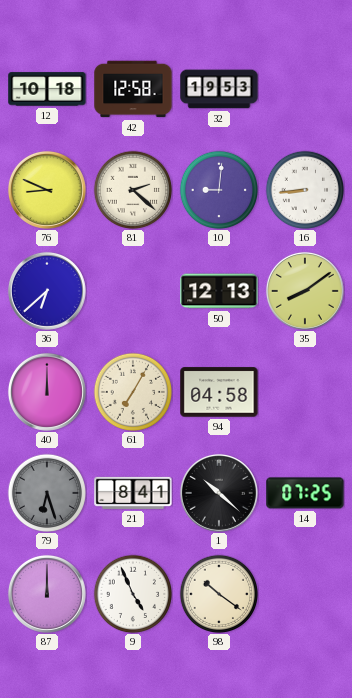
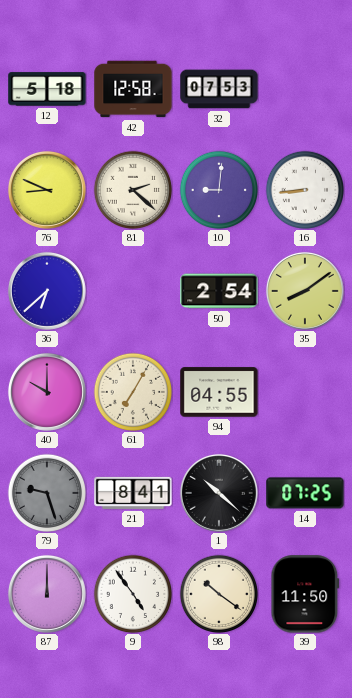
12: 10:18 -> 5:18 (47, 89)
32: 19:53 -> 07:53 (219, 89)
50: 12:13 -> 2:54 (219, 291)
40: 12:00 -> 10:00 (47, 392)
94: 04:58 -> 04:55 (219, 392)
79: 6:27 -> 9:27 (46, 492)
9: 4:56 -> 4:54 (132, 593)
39: none -> 11:50 (305, 594)
